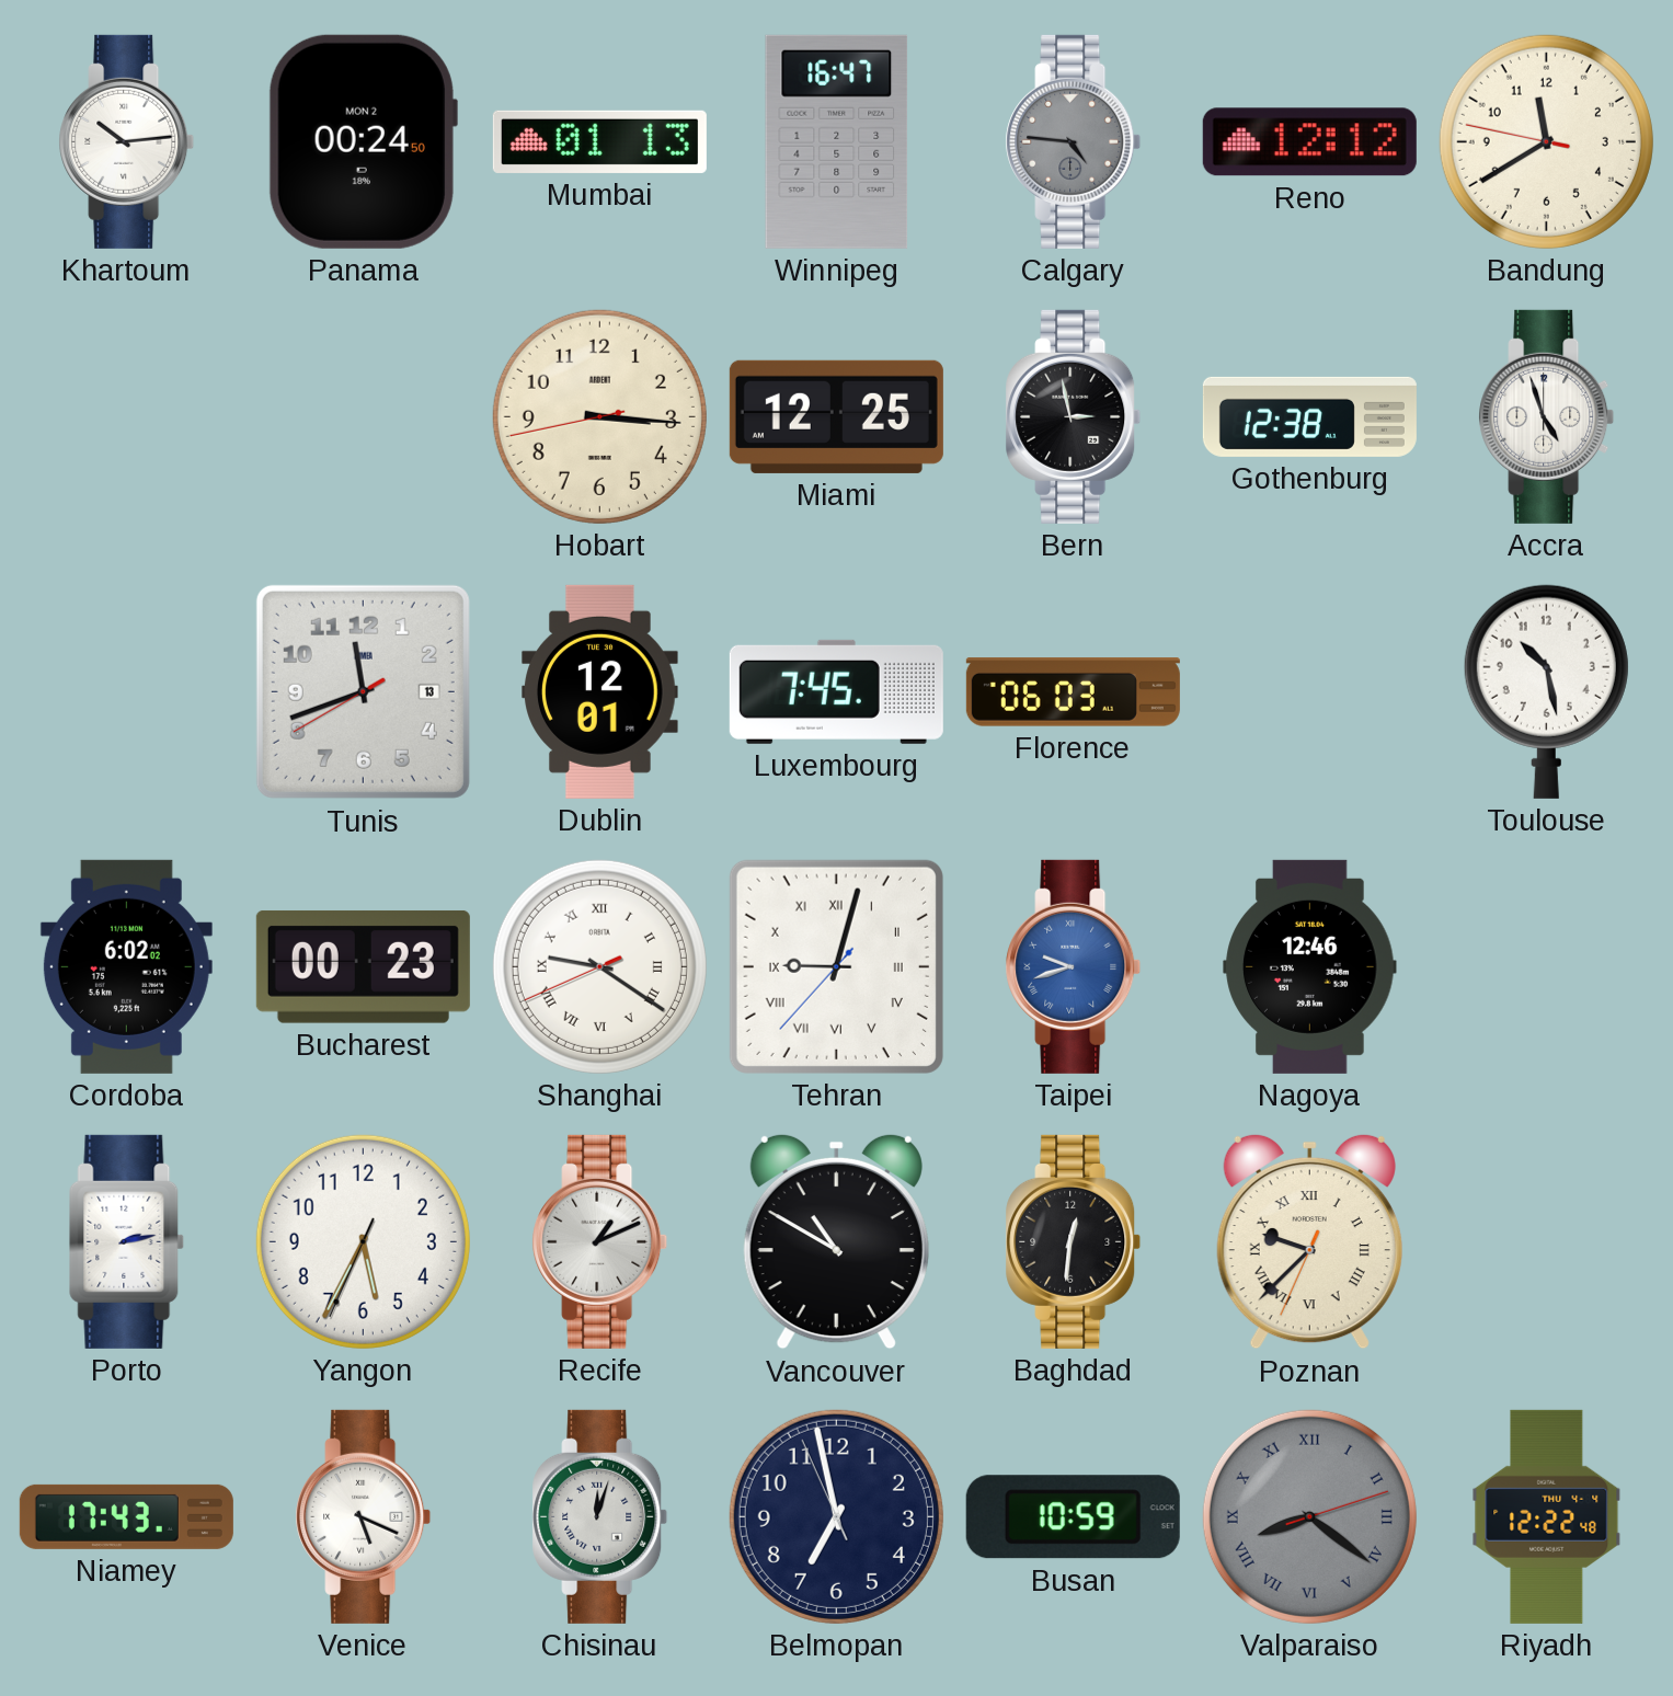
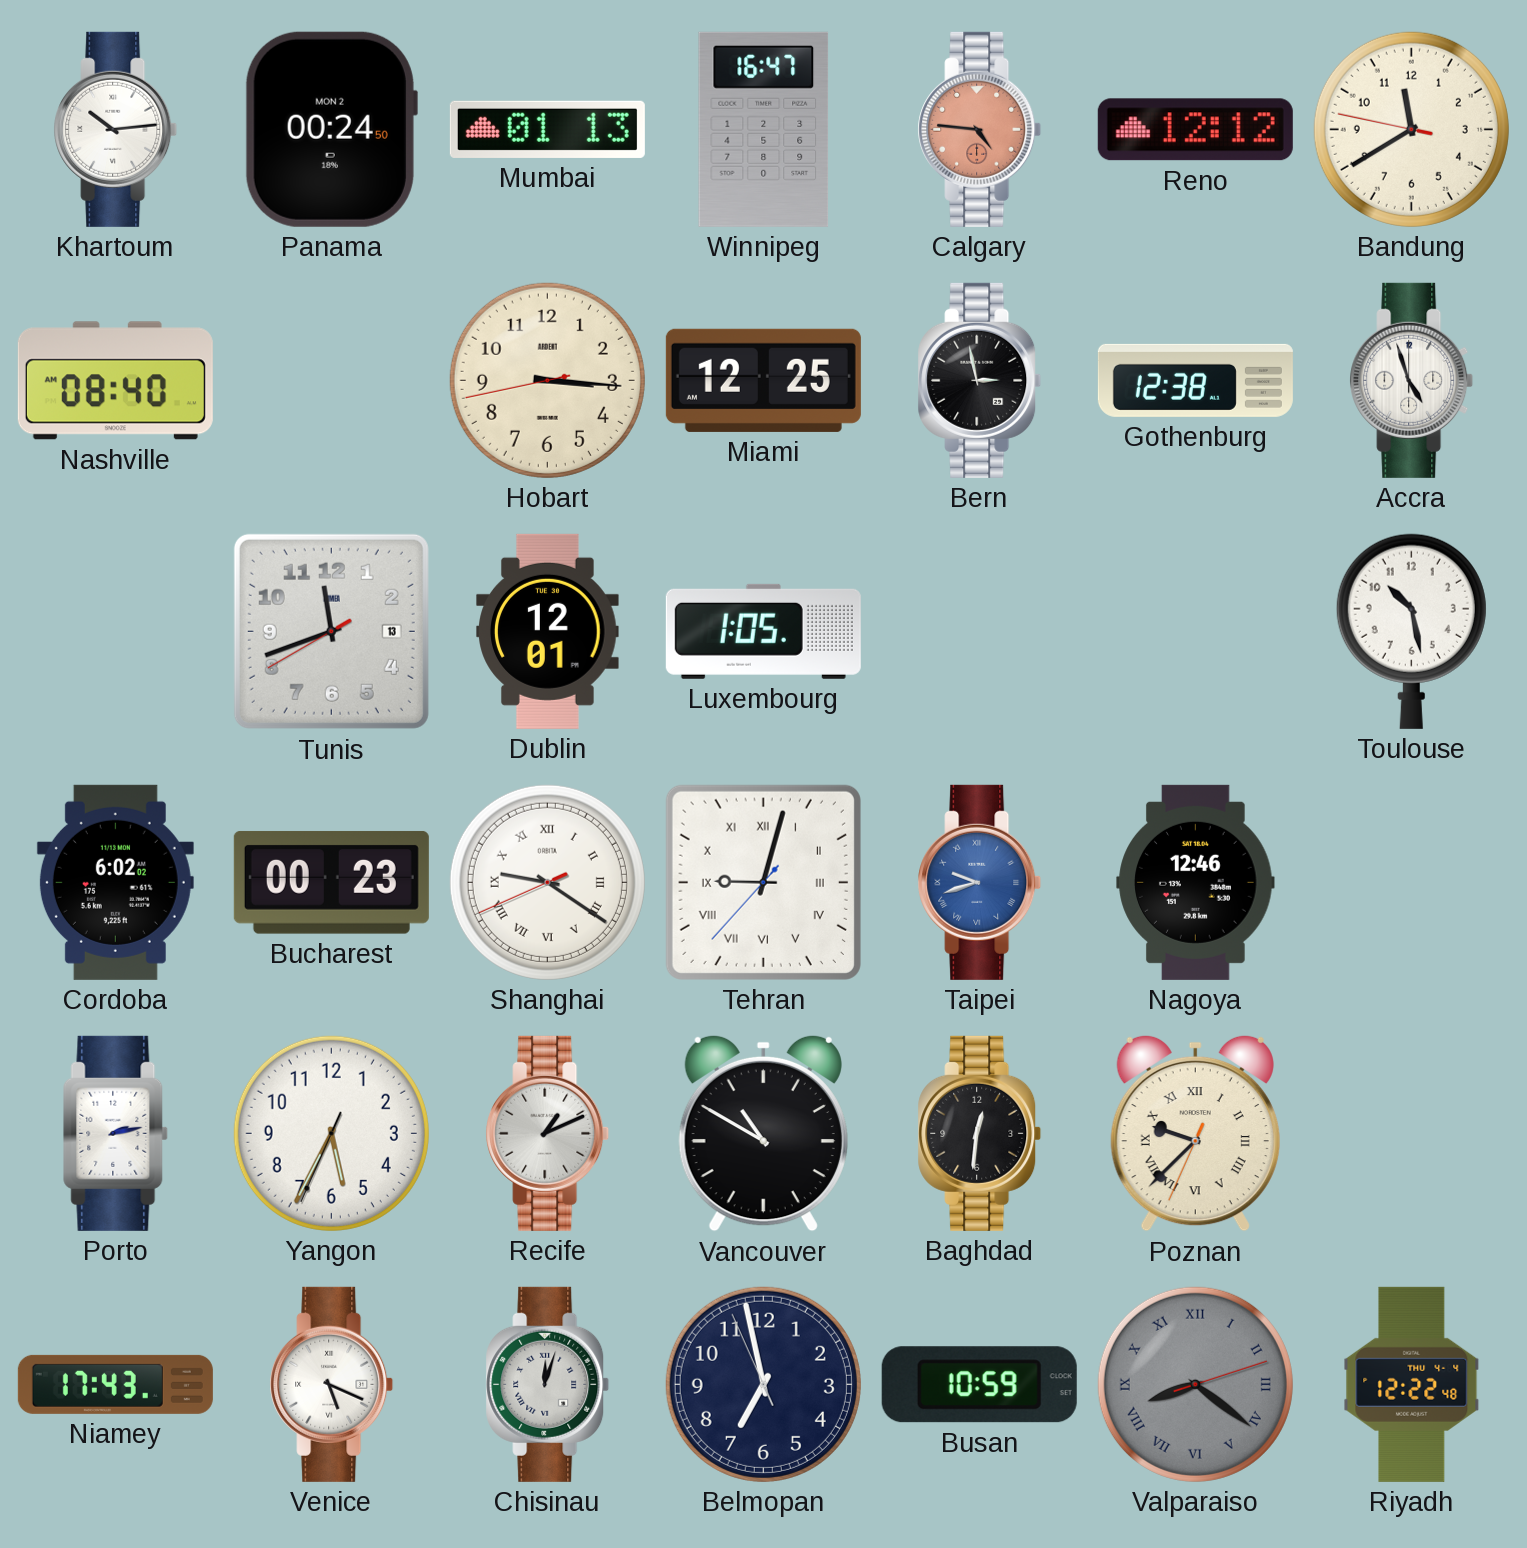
Calgary dial: grey -> salmon (980, 129)
Nashville: none -> 08:40 (115, 381)
Luxembourg: 7:45 -> 1:05 (763, 631)
Florence: 06:03 -> none (1073, 692)
